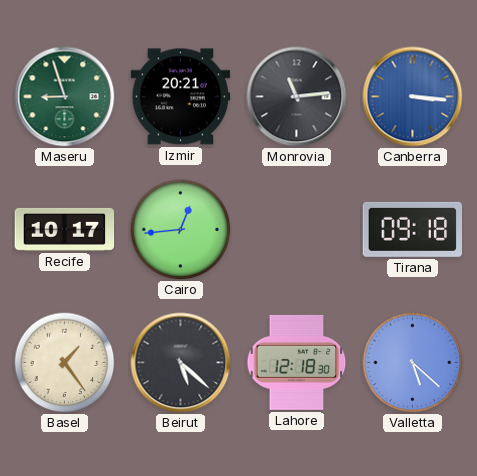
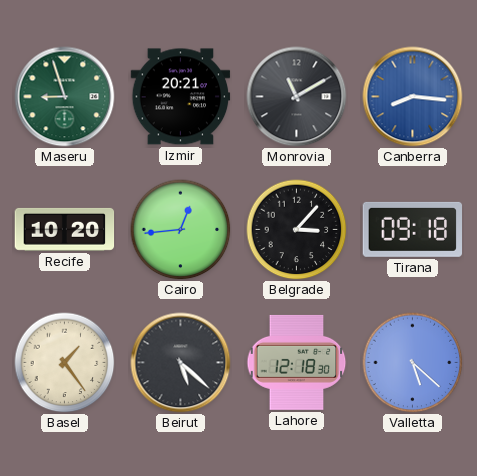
Monrovia: 11:14 -> 11:10 (297, 97)
Canberra: 3:16 -> 8:16 (413, 97)
Recife: 10:17 -> 10:20 (65, 229)
Belgrade: none -> 3:07 (297, 230)
